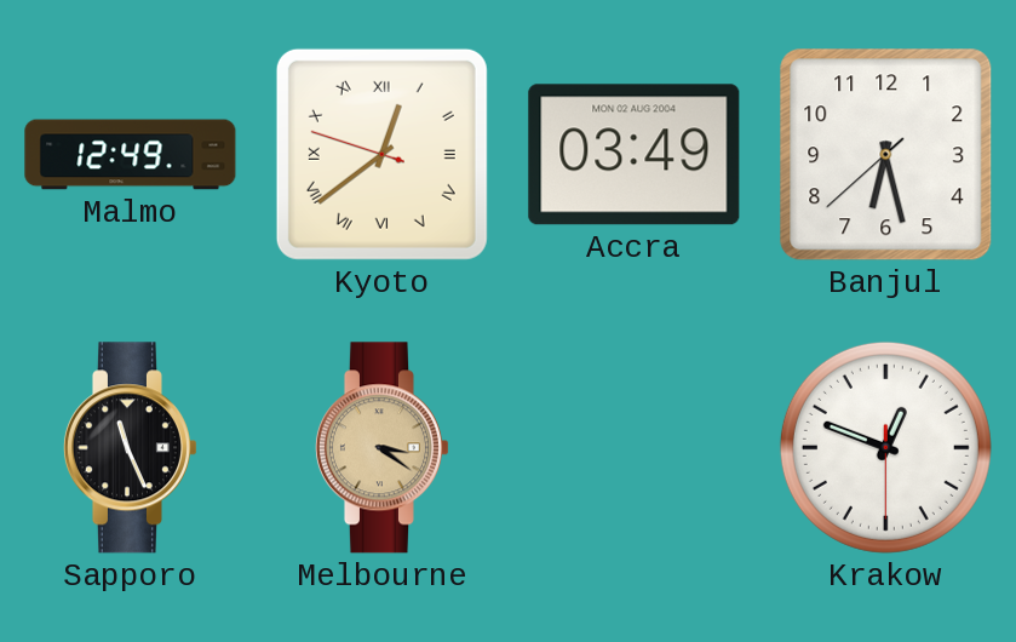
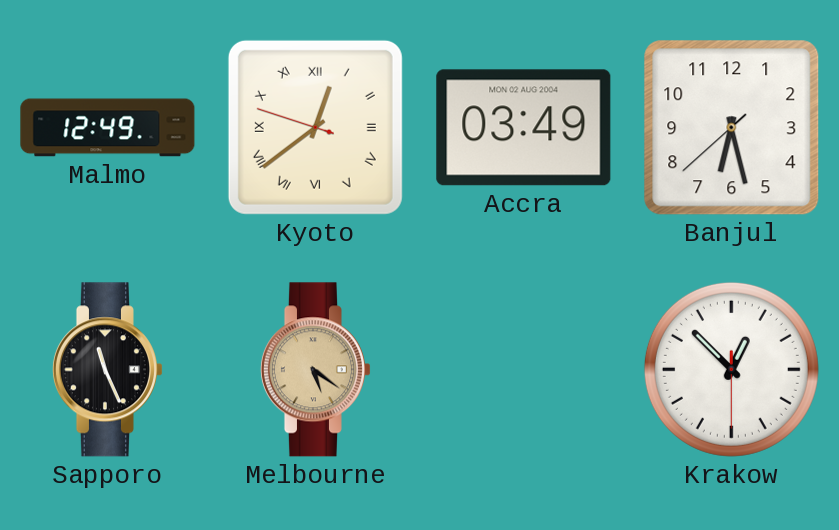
Melbourne: 3:21 -> 5:21 (315, 370)
Krakow: 12:48 -> 12:52 (731, 369)
